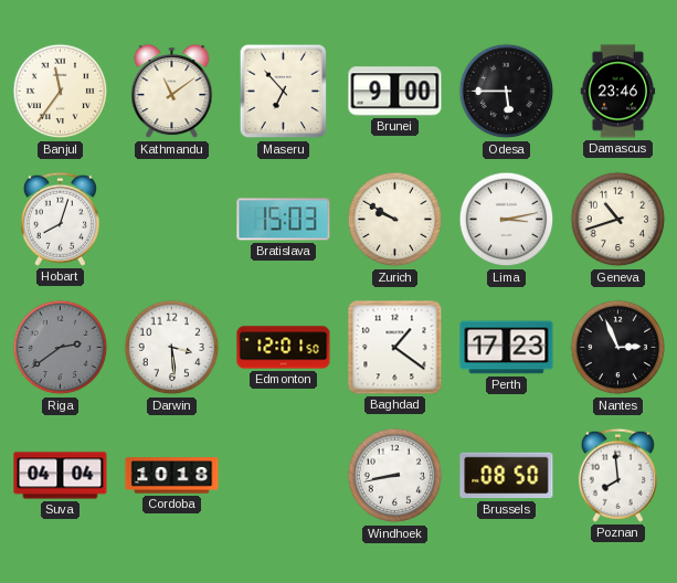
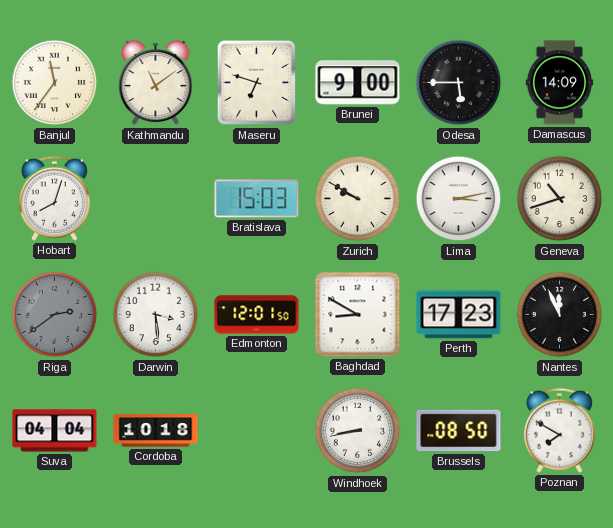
Maseru: 6:53 -> 6:48 (257, 83)
Damascus: 23:46 -> 14:09 (560, 83)
Baghdad: 1:21 -> 8:50 (358, 315)
Nantes: 2:56 -> 11:56 (560, 315)
Poznan: 7:59 -> 7:50 (559, 430)
